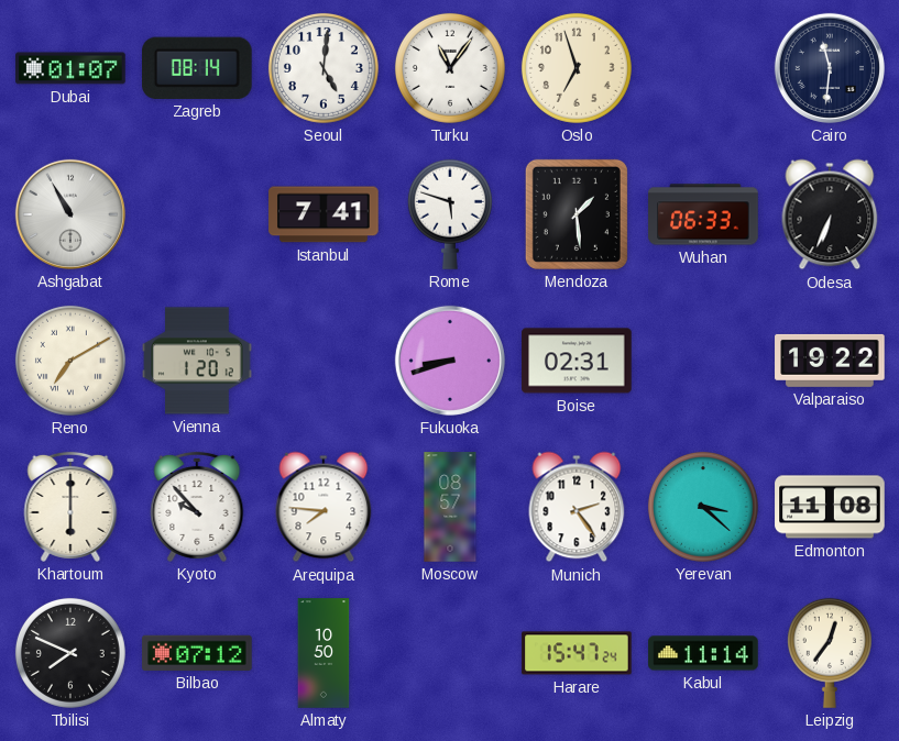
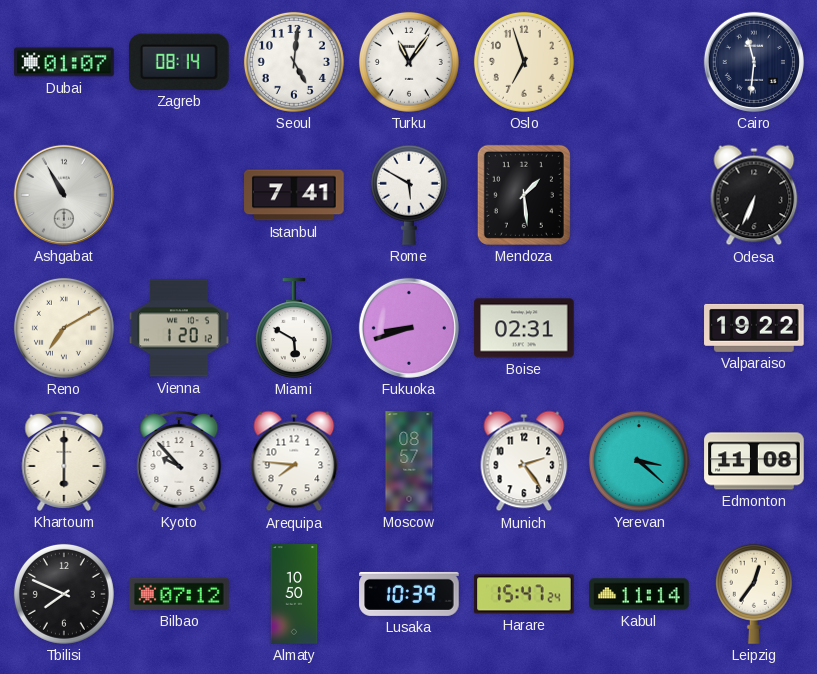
Rome: 5:48 -> 5:50 (409, 195)
Wuhan: 06:33 -> none (703, 214)
Miami: none -> 5:50 (294, 328)
Lusaka: none -> 10:39 (409, 594)
